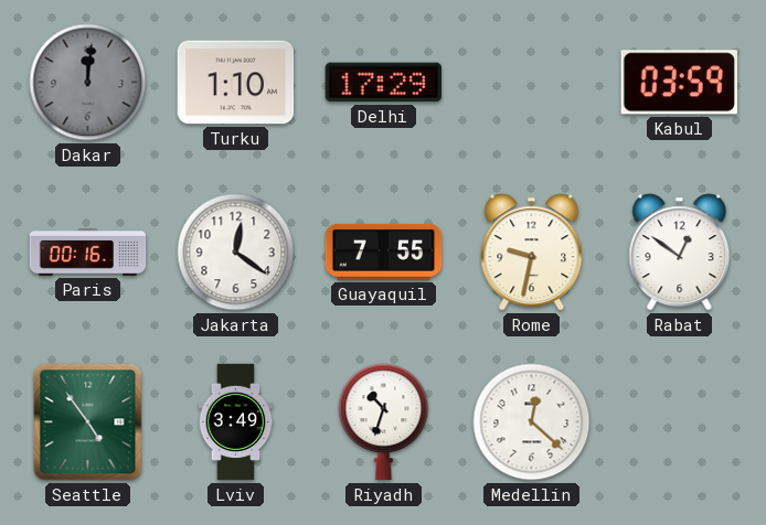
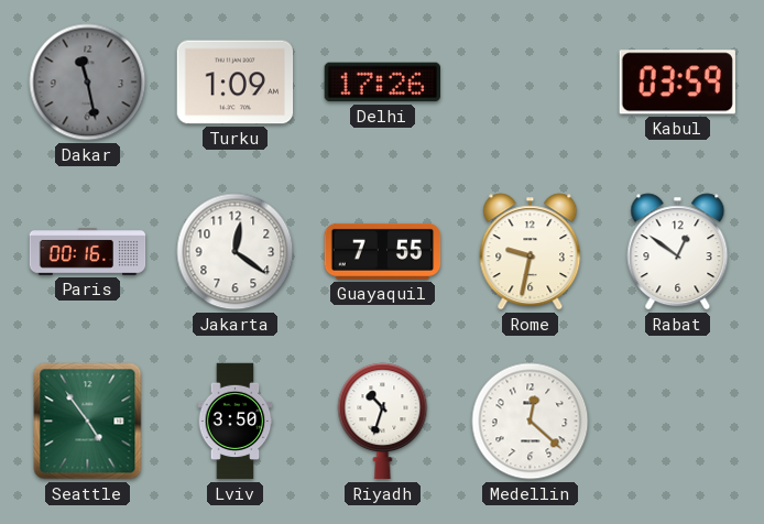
Dakar: 12:01 -> 11:28 (88, 83)
Turku: 1:10 -> 1:09 (236, 83)
Delhi: 17:29 -> 17:26 (382, 83)
Lviv: 3:49 -> 3:50 (236, 422)
